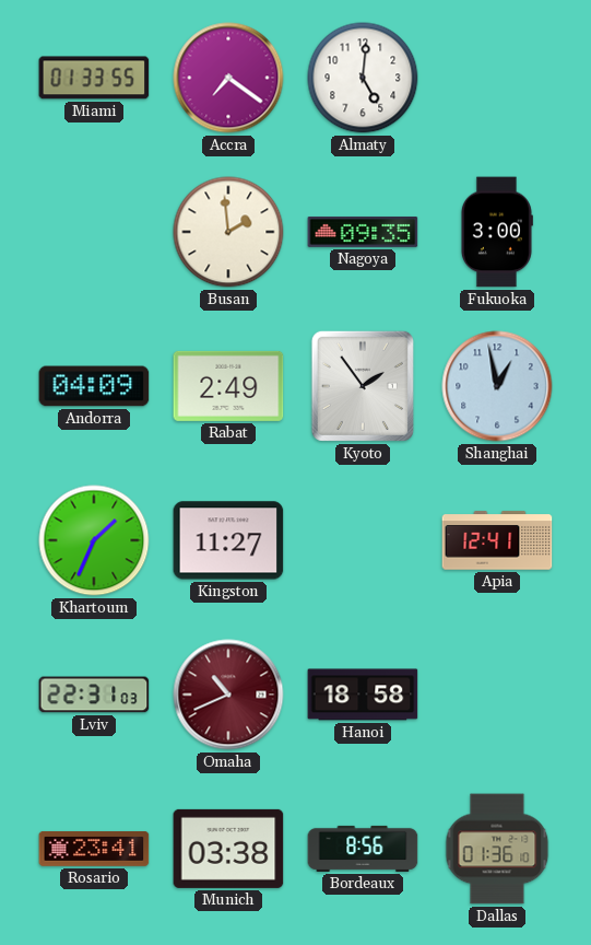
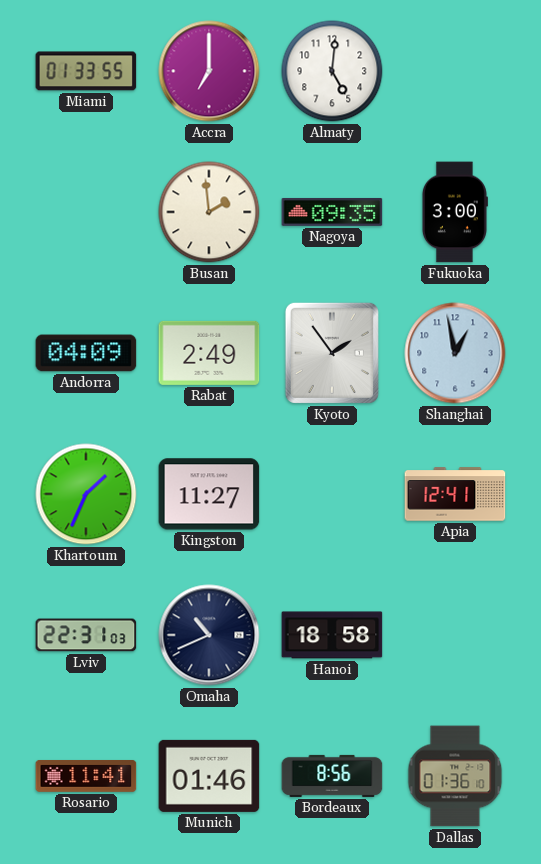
Accra: 7:21 -> 7:00 (209, 71)
Omaha dial: burgundy -> navy (209, 635)
Rosario: 23:41 -> 11:41 (86, 776)
Munich: 03:38 -> 01:46 (209, 776)
